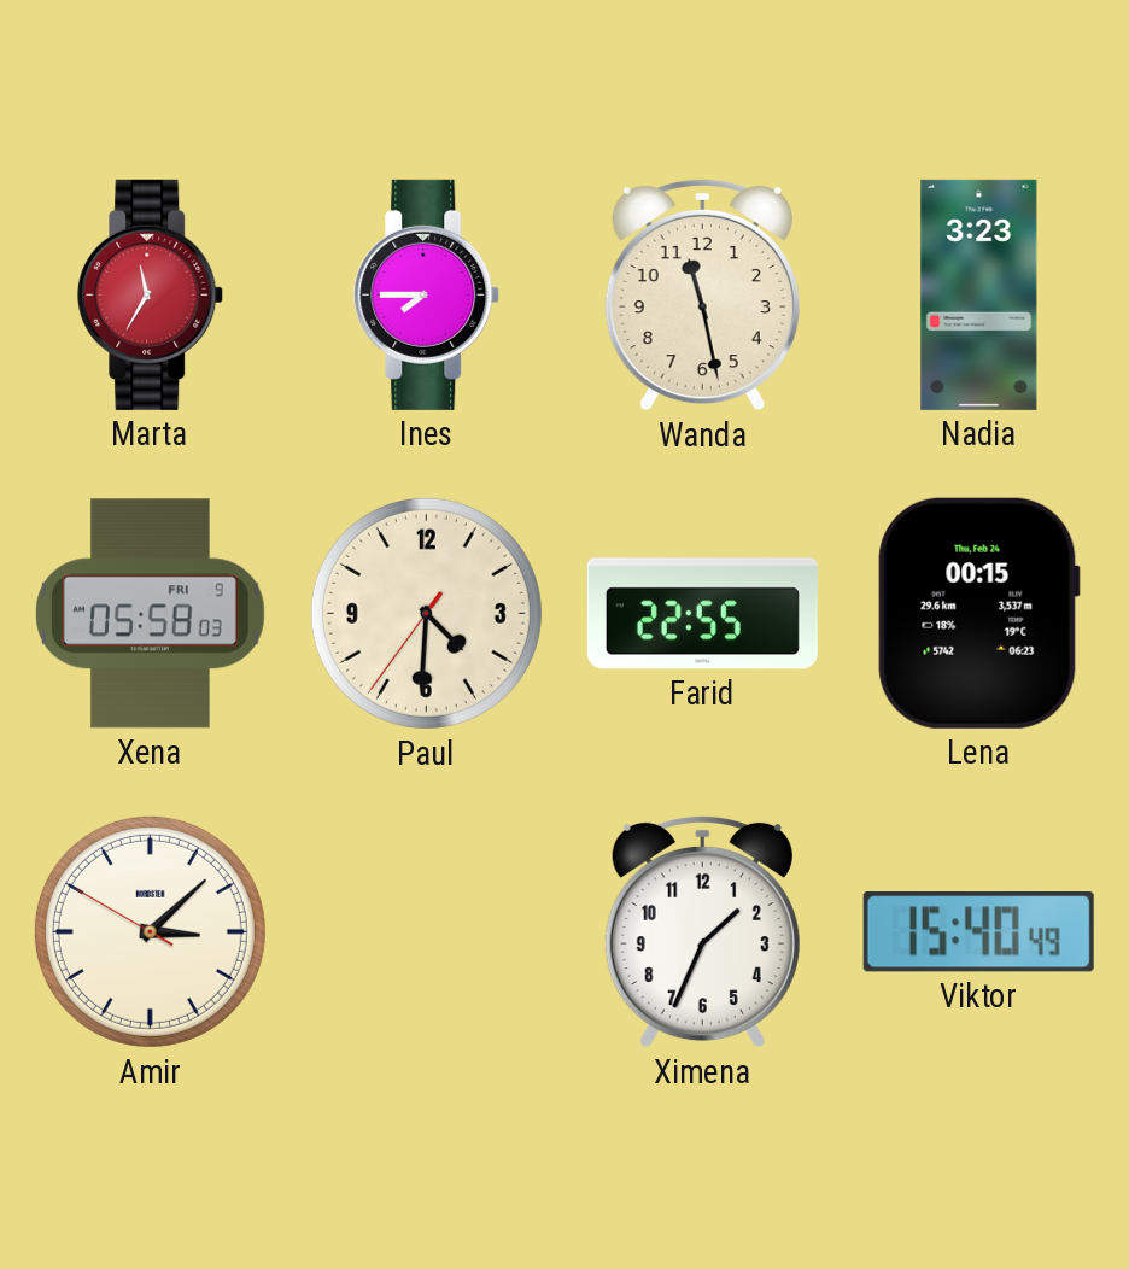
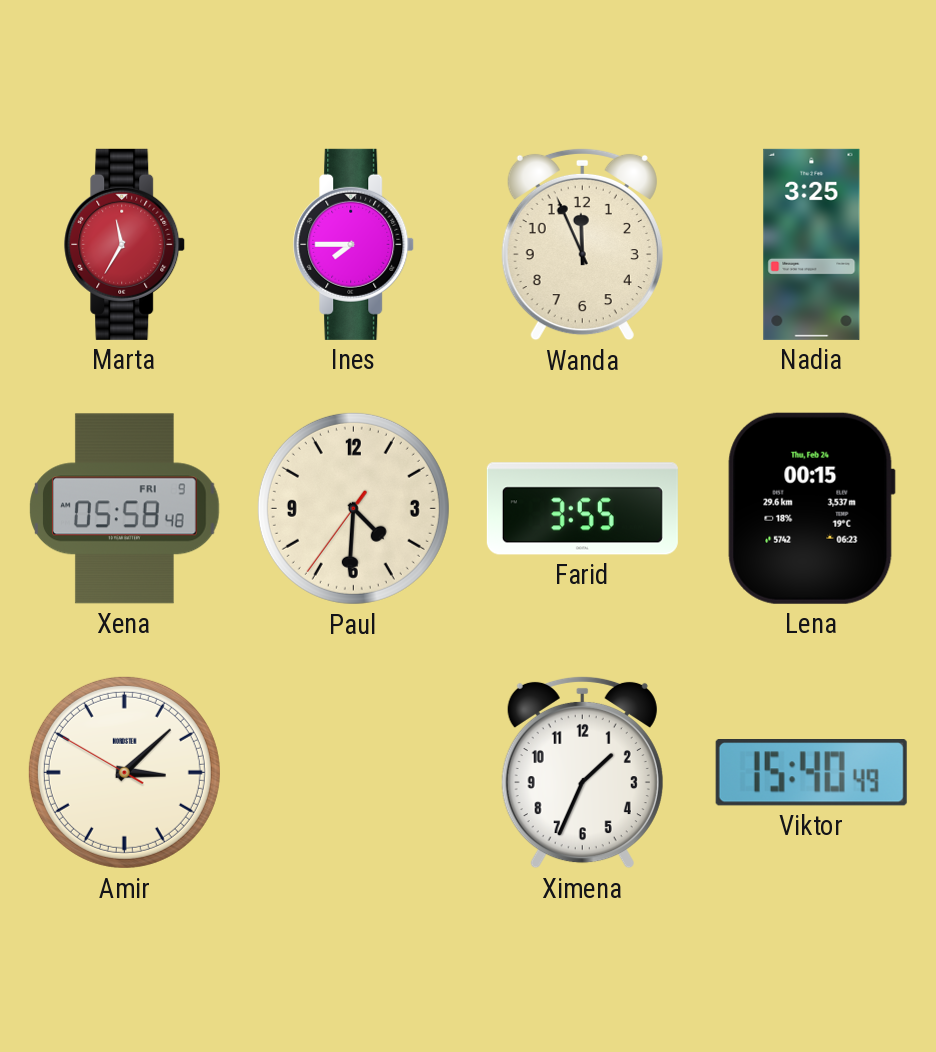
Wanda: 11:28 -> 11:56 (582, 244)
Nadia: 3:23 -> 3:25 (812, 244)
Xena: 05:58:03 -> 05:58:48 (125, 509)
Farid: 22:55 -> 3:55 (582, 509)
